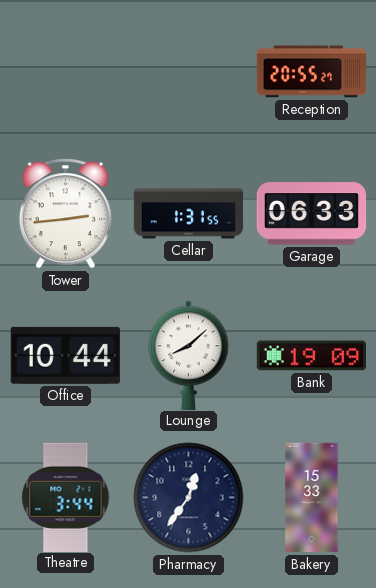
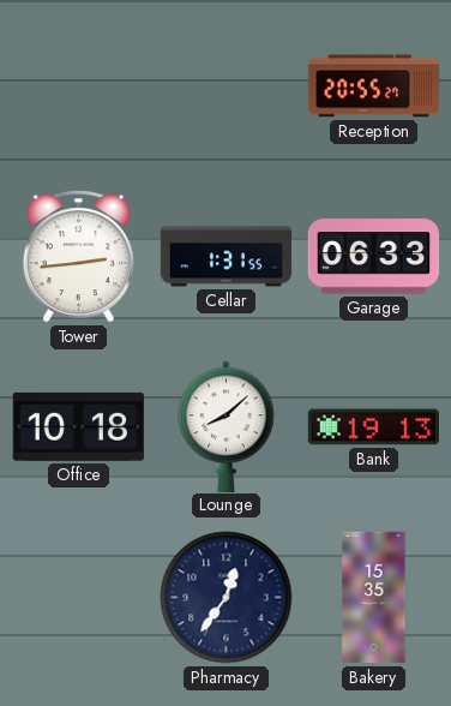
Office: 10:44 -> 10:18 (78, 426)
Bank: 19:09 -> 19:13 (374, 427)
Theatre: 3:44 -> none (66, 497)
Bakery: 15:33 -> 15:35 (374, 598)
